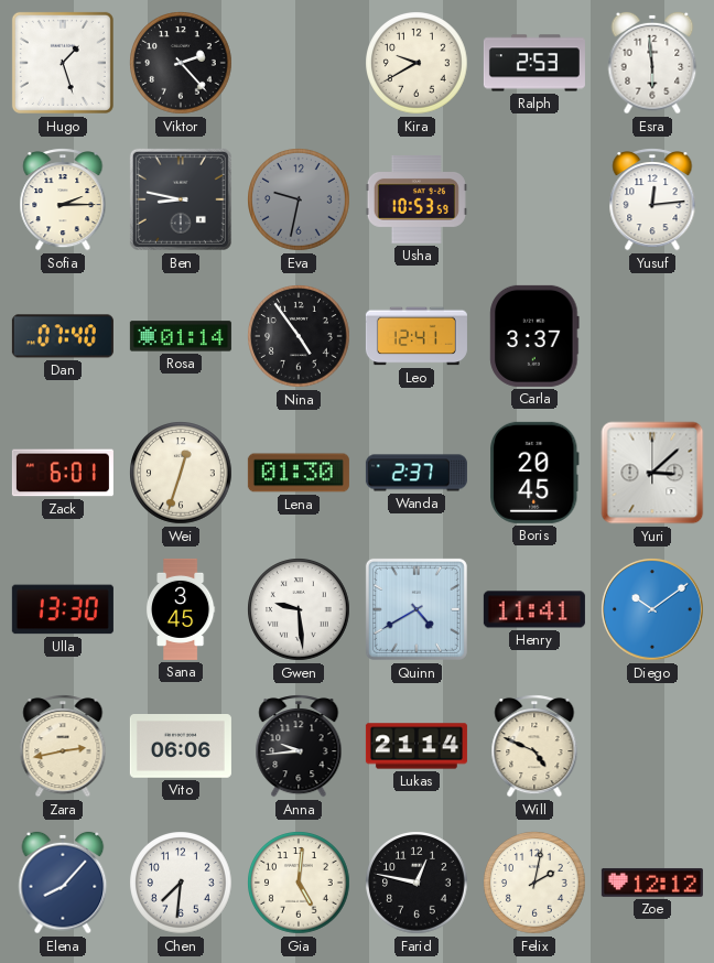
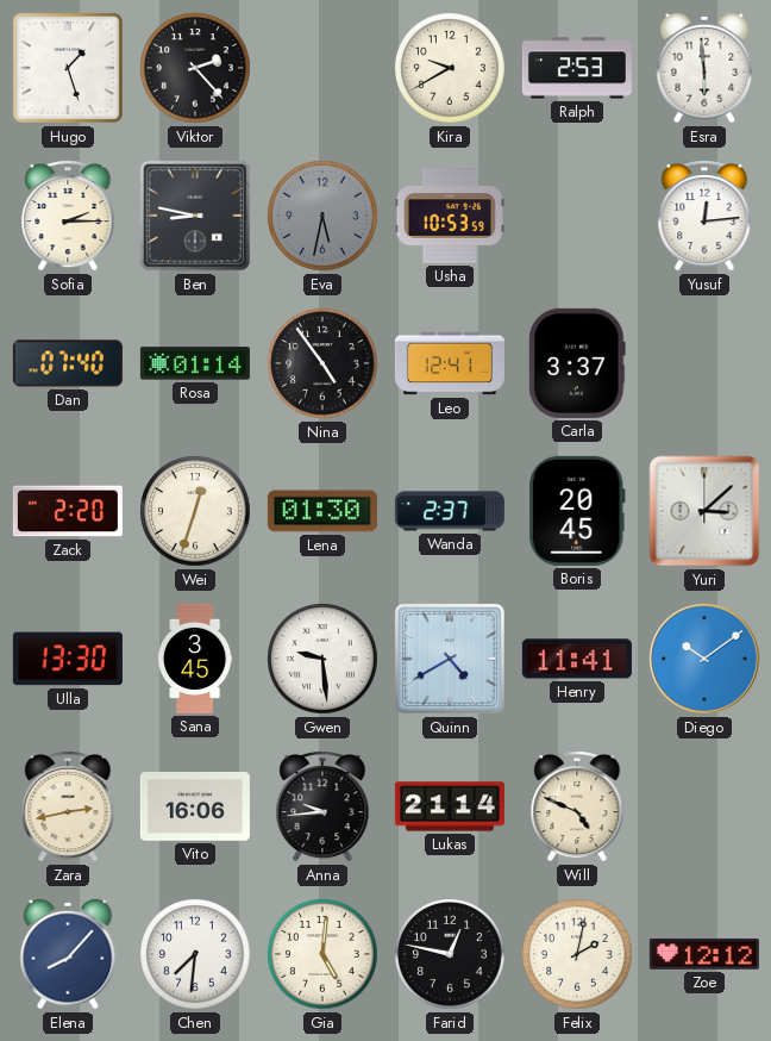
Eva: 9:32 -> 5:32 (322, 216)
Zack: 6:01 -> 2:20 (68, 511)
Vito: 06:06 -> 16:06 (195, 808)
